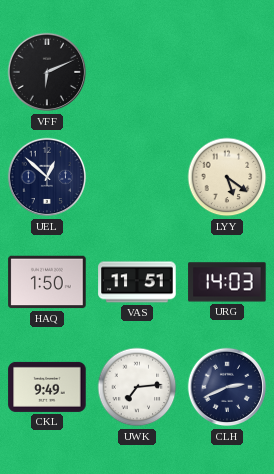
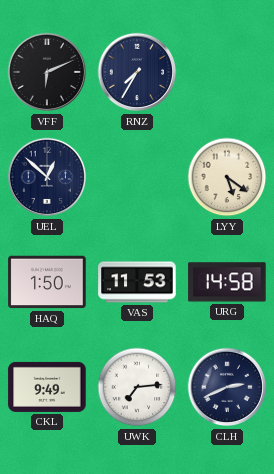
RNZ: none -> 7:35 (137, 72)
VAS: 11:51 -> 11:53 (137, 282)
URG: 14:03 -> 14:58 (227, 282)
